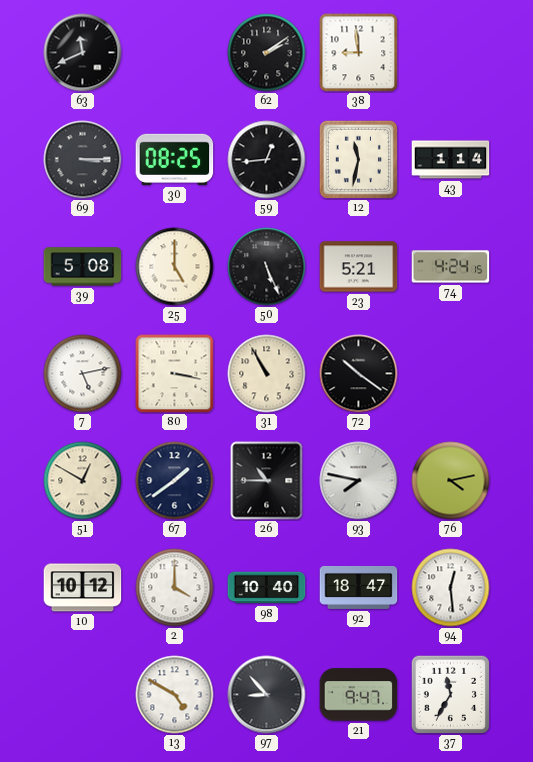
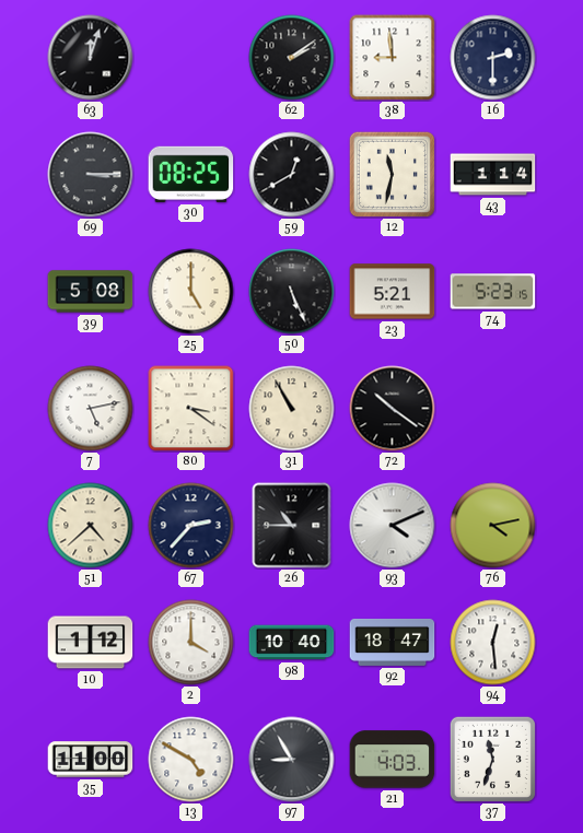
63: 11:41 -> 12:03 (91, 58)
16: none -> 2:30 (493, 58)
59: 12:44 -> 12:40 (292, 175)
74: 4:24 -> 5:23 (493, 292)
80: 3:17 -> 3:21 (191, 409)
51: 12:50 -> 4:38 (91, 526)
67: 1:39 -> 2:37 (191, 526)
93: 7:47 -> 4:11 (393, 526)
10: 10:12 -> 1:12 (91, 643)
35: none -> 11:00 (91, 760)
97: 8:53 -> 8:55 (292, 760)
21: 9:47 -> 4:03 (393, 760)
37: 11:35 -> 11:33 (492, 759)
